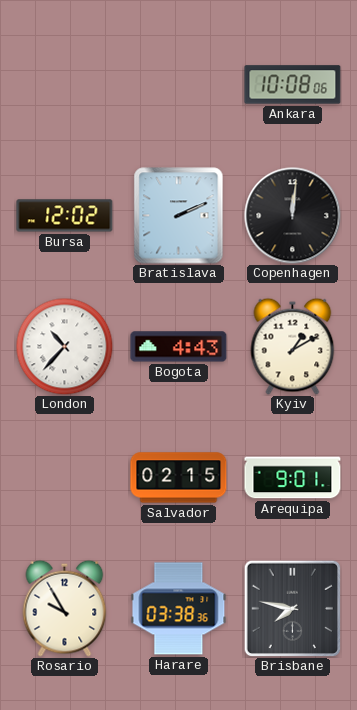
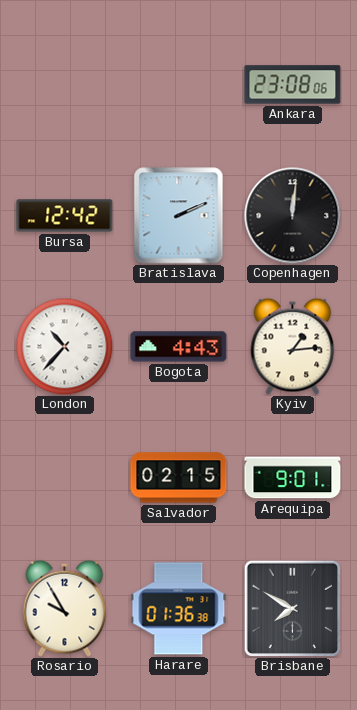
Ankara: 10:08 -> 23:08 (293, 85)
Bursa: 12:02 -> 12:42 (65, 216)
Kyiv: 1:10 -> 1:14 (293, 346)
Harare: 03:38 -> 01:36 (179, 609)
Brisbane: 7:47 -> 7:50 (292, 608)
